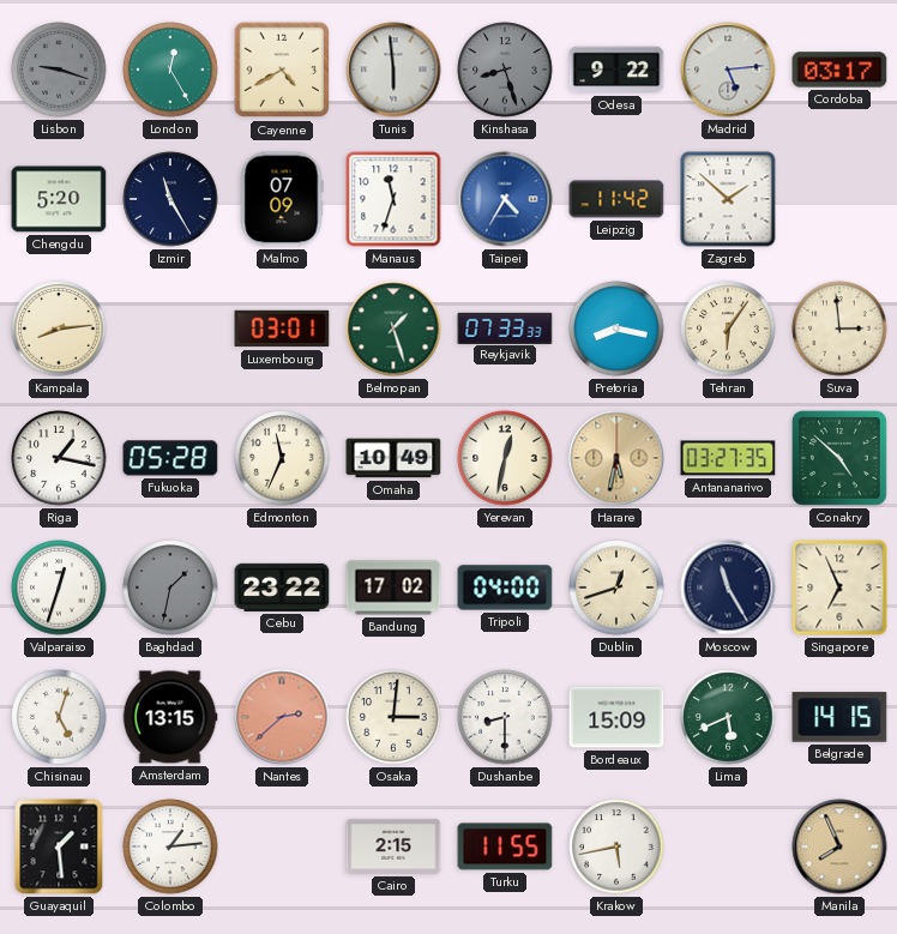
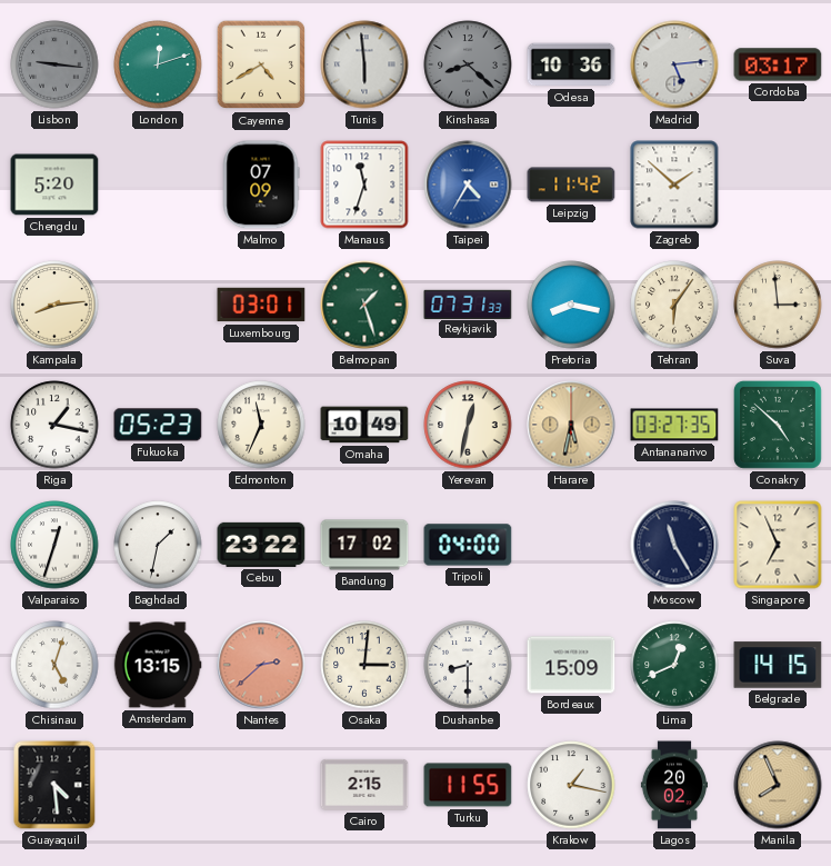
Lisbon: 9:18 -> 9:16 (54, 64)
London: 12:25 -> 12:12 (158, 64)
Kinshasa: 8:27 -> 8:22 (468, 64)
Odesa: 9:22 -> 10:36 (571, 64)
Izmir: 11:25 -> none (170, 199)
Reykjavik: 07:33 -> 07:31 (468, 303)
Fukuoka: 05:28 -> 05:23 (158, 425)
Baghdad dial: grey -> white (158, 545)
Dublin: 12:42 -> none (616, 587)
Lima: 5:41 -> 12:41 (674, 665)
Guayaquil: 1:29 -> 4:29 (54, 785)
Colombo: 1:14 -> none (170, 846)
Krakow: 5:43 -> 1:17 (571, 785)
Lagos: none -> 20:02 (673, 785)
